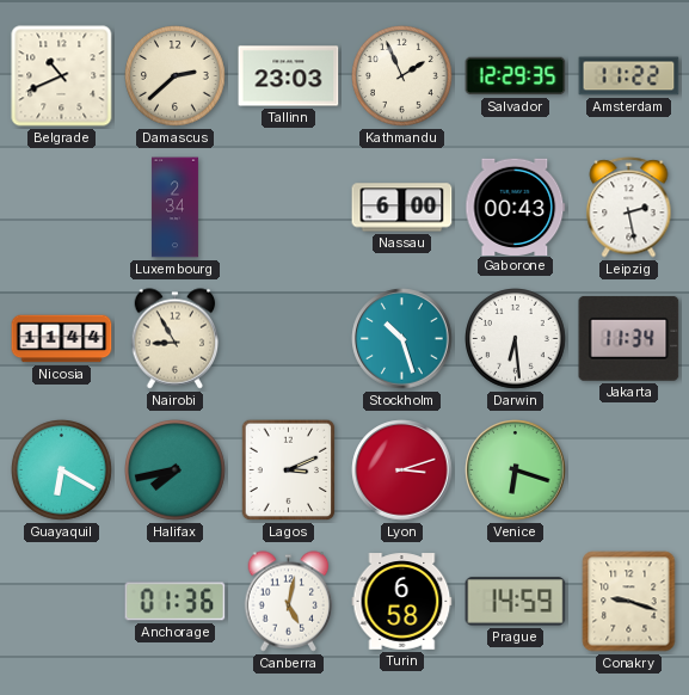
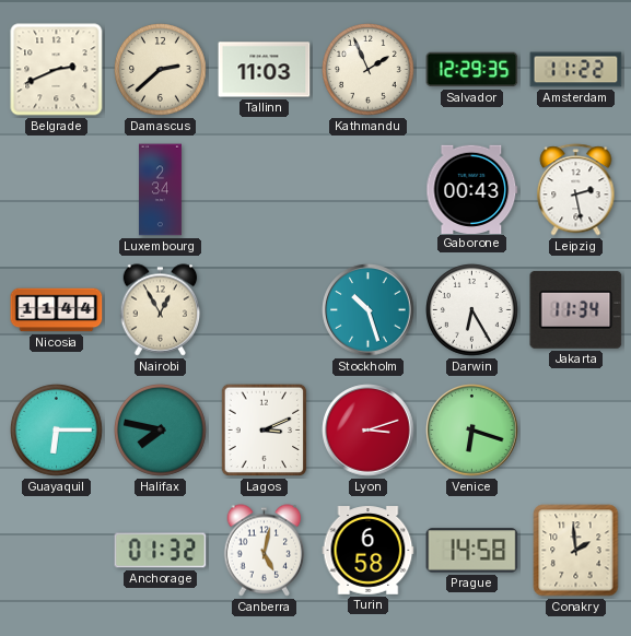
Belgrade: 10:41 -> 2:41 (57, 70)
Tallinn: 23:03 -> 11:03 (265, 70)
Nassau: 6:00 -> none (402, 208)
Nairobi: 8:55 -> 12:55 (161, 310)
Darwin: 6:29 -> 6:25 (472, 310)
Guayaquil: 6:20 -> 6:15 (57, 431)
Halifax: 7:43 -> 7:47 (161, 431)
Anchorage: 01:36 -> 01:32 (161, 551)
Prague: 14:59 -> 14:58 (472, 551)
Conakry: 9:18 -> 1:59 (576, 551)
